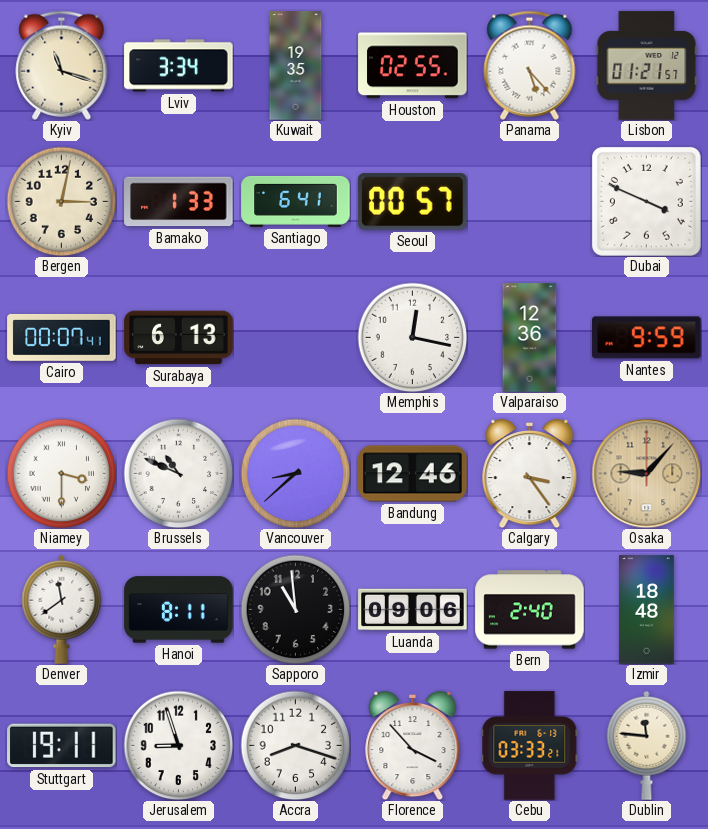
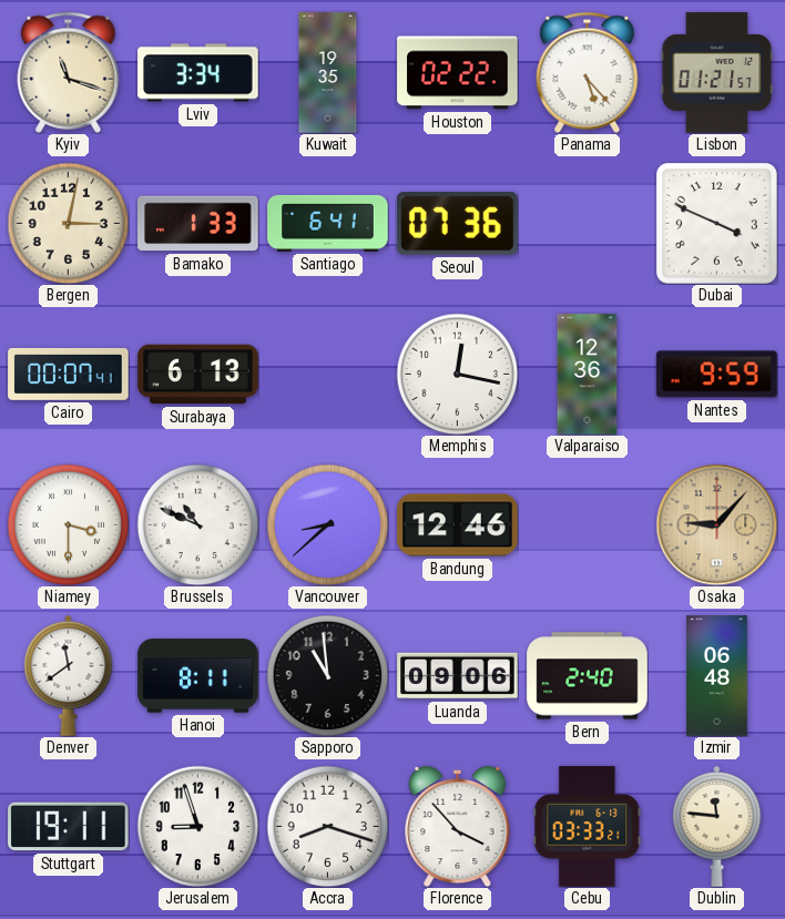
Houston: 02:55 -> 02:22 (458, 73)
Seoul: 00:57 -> 07:36 (458, 224)
Calgary: 3:24 -> none (530, 473)
Izmir: 18:48 -> 06:48 (717, 676)
